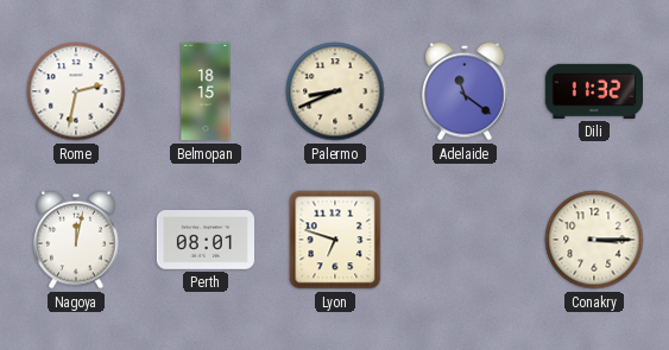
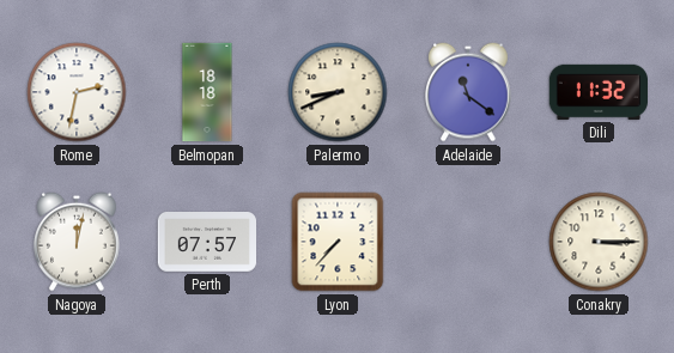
Belmopan: 18:15 -> 18:18 (207, 92)
Perth: 08:01 -> 07:57 (207, 243)
Lyon: 6:48 -> 7:37 (338, 242)
